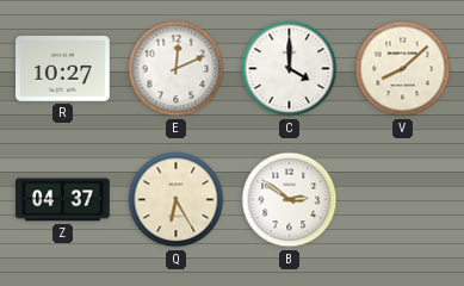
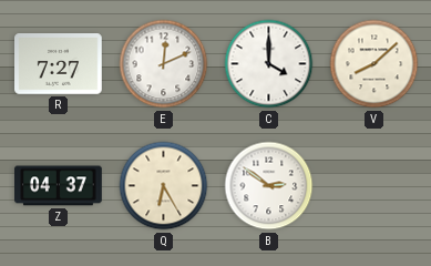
R: 10:27 -> 7:27 (59, 64)
